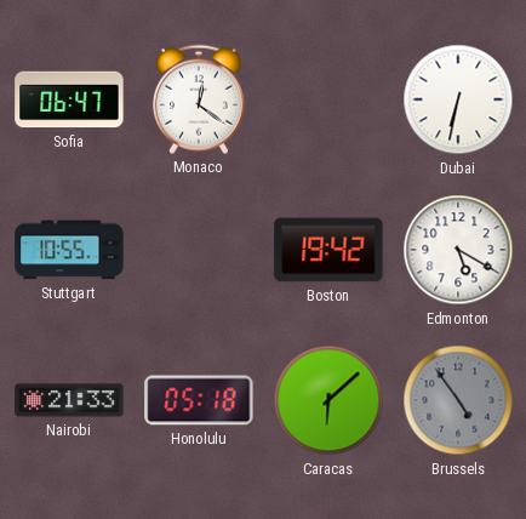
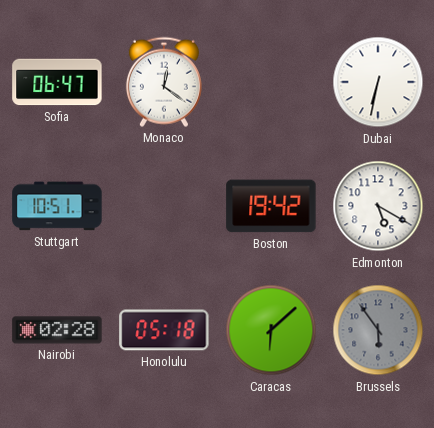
Stuttgart: 10:55 -> 10:51 (57, 206)
Nairobi: 21:33 -> 02:28 (57, 330)
Brussels: 4:54 -> 5:54 (378, 330)
